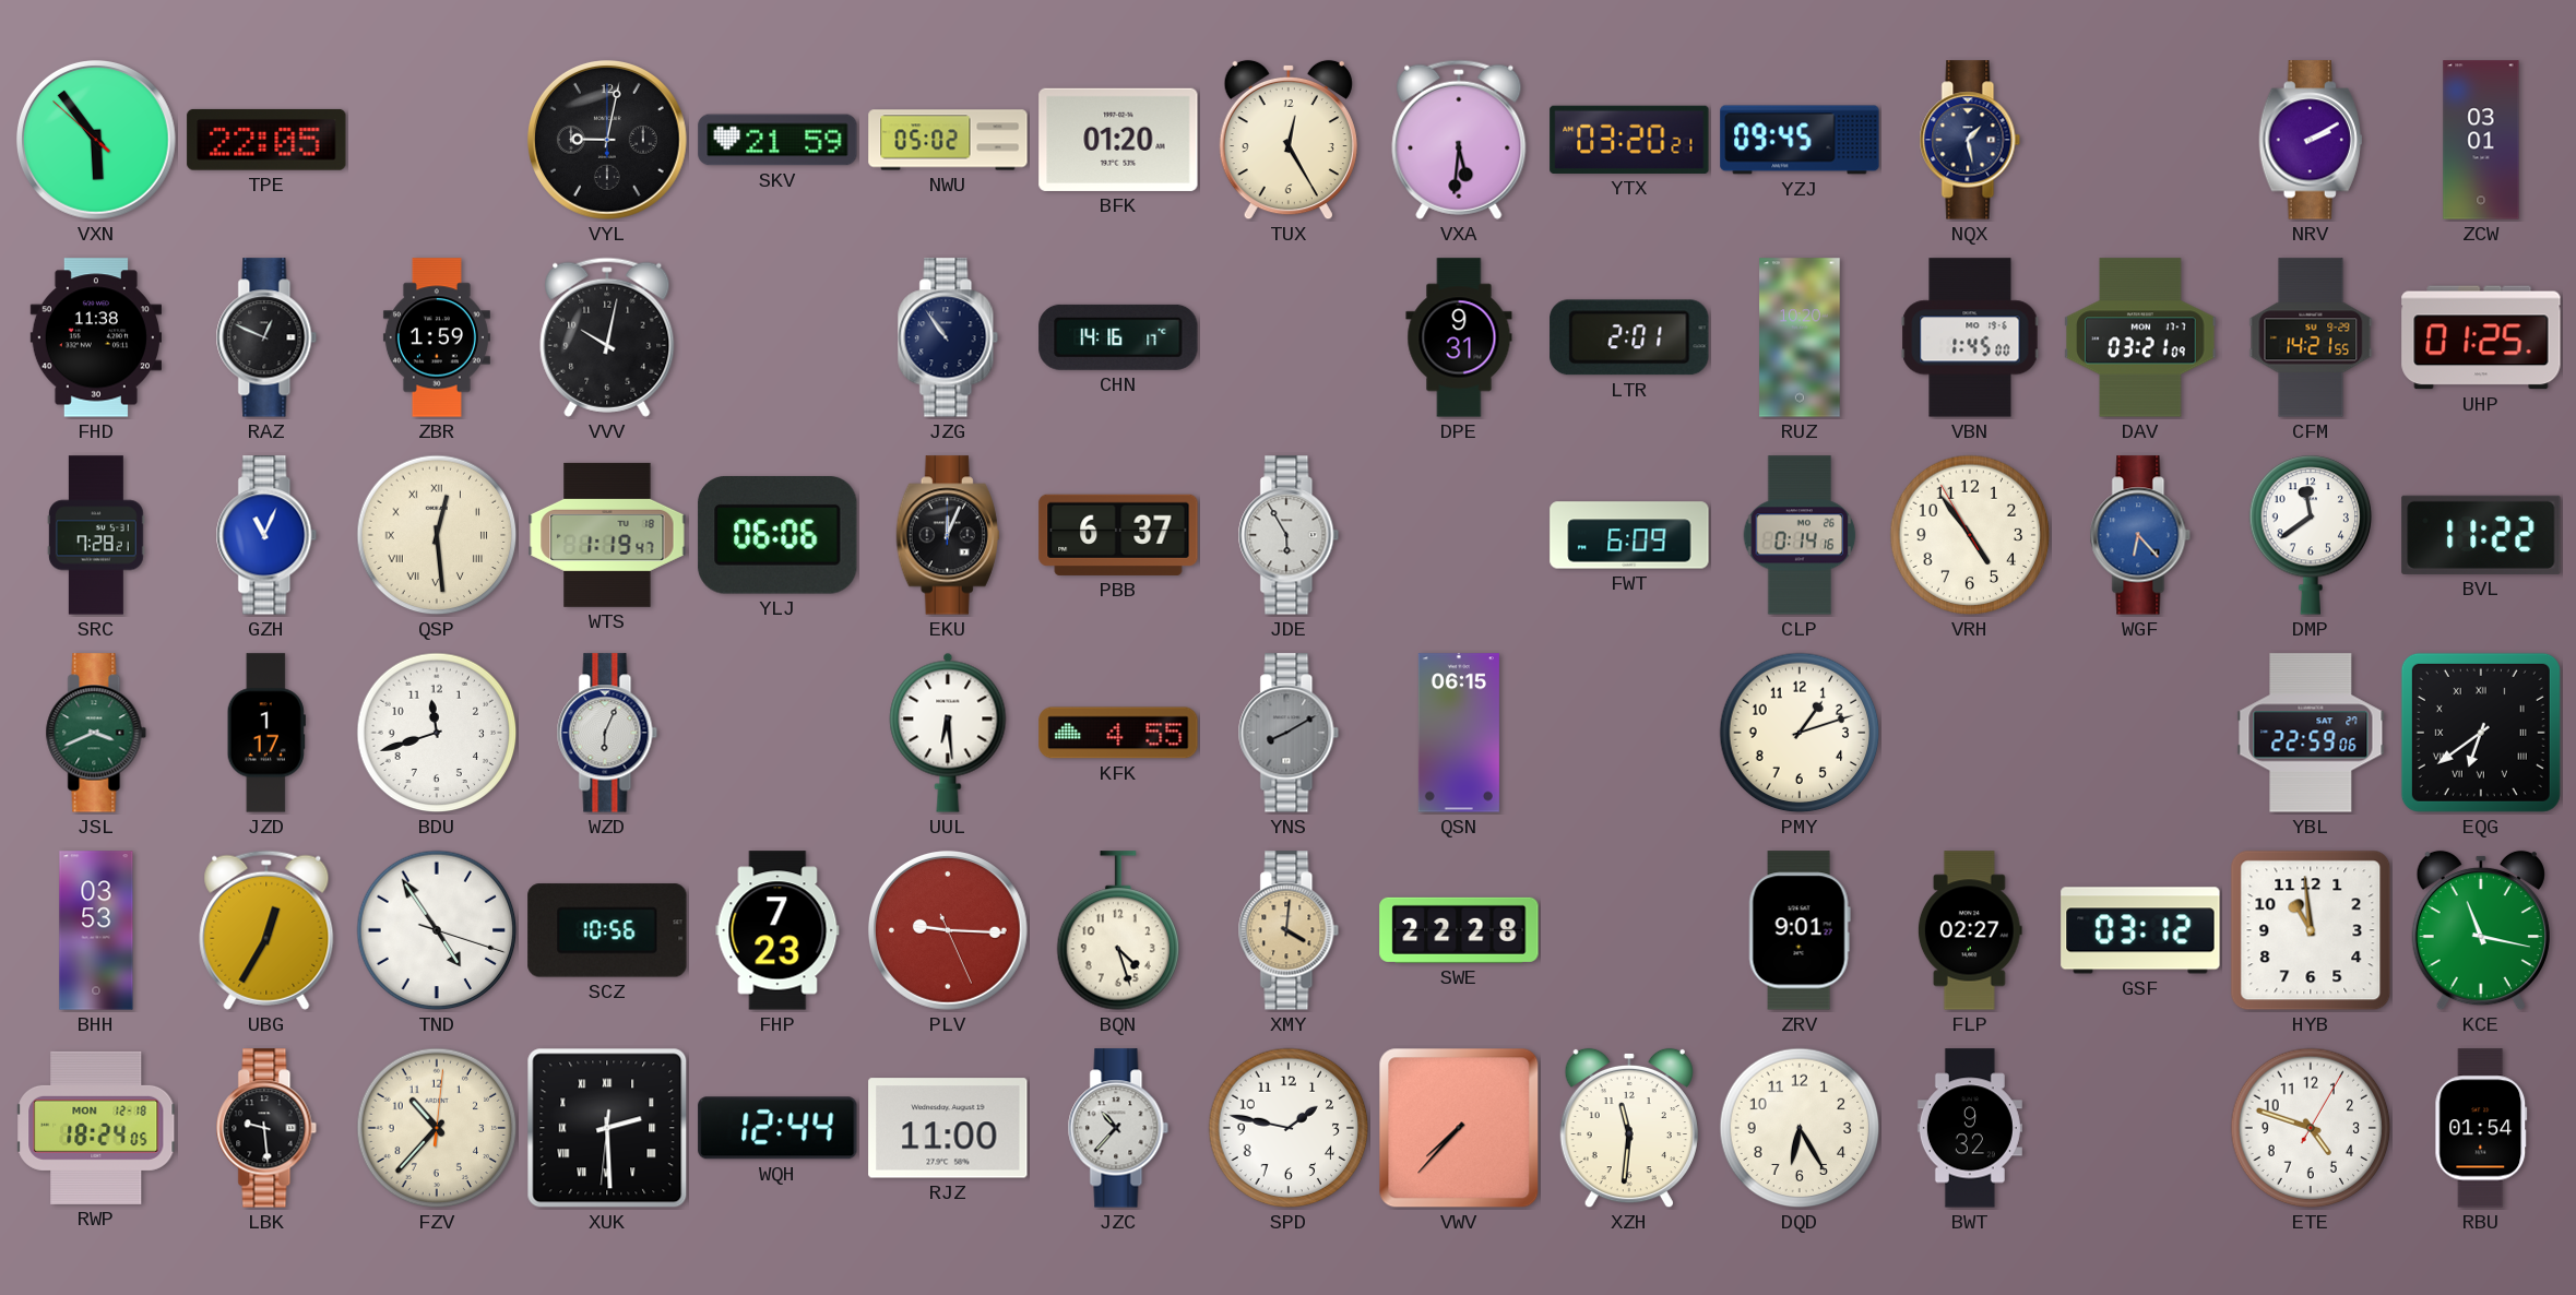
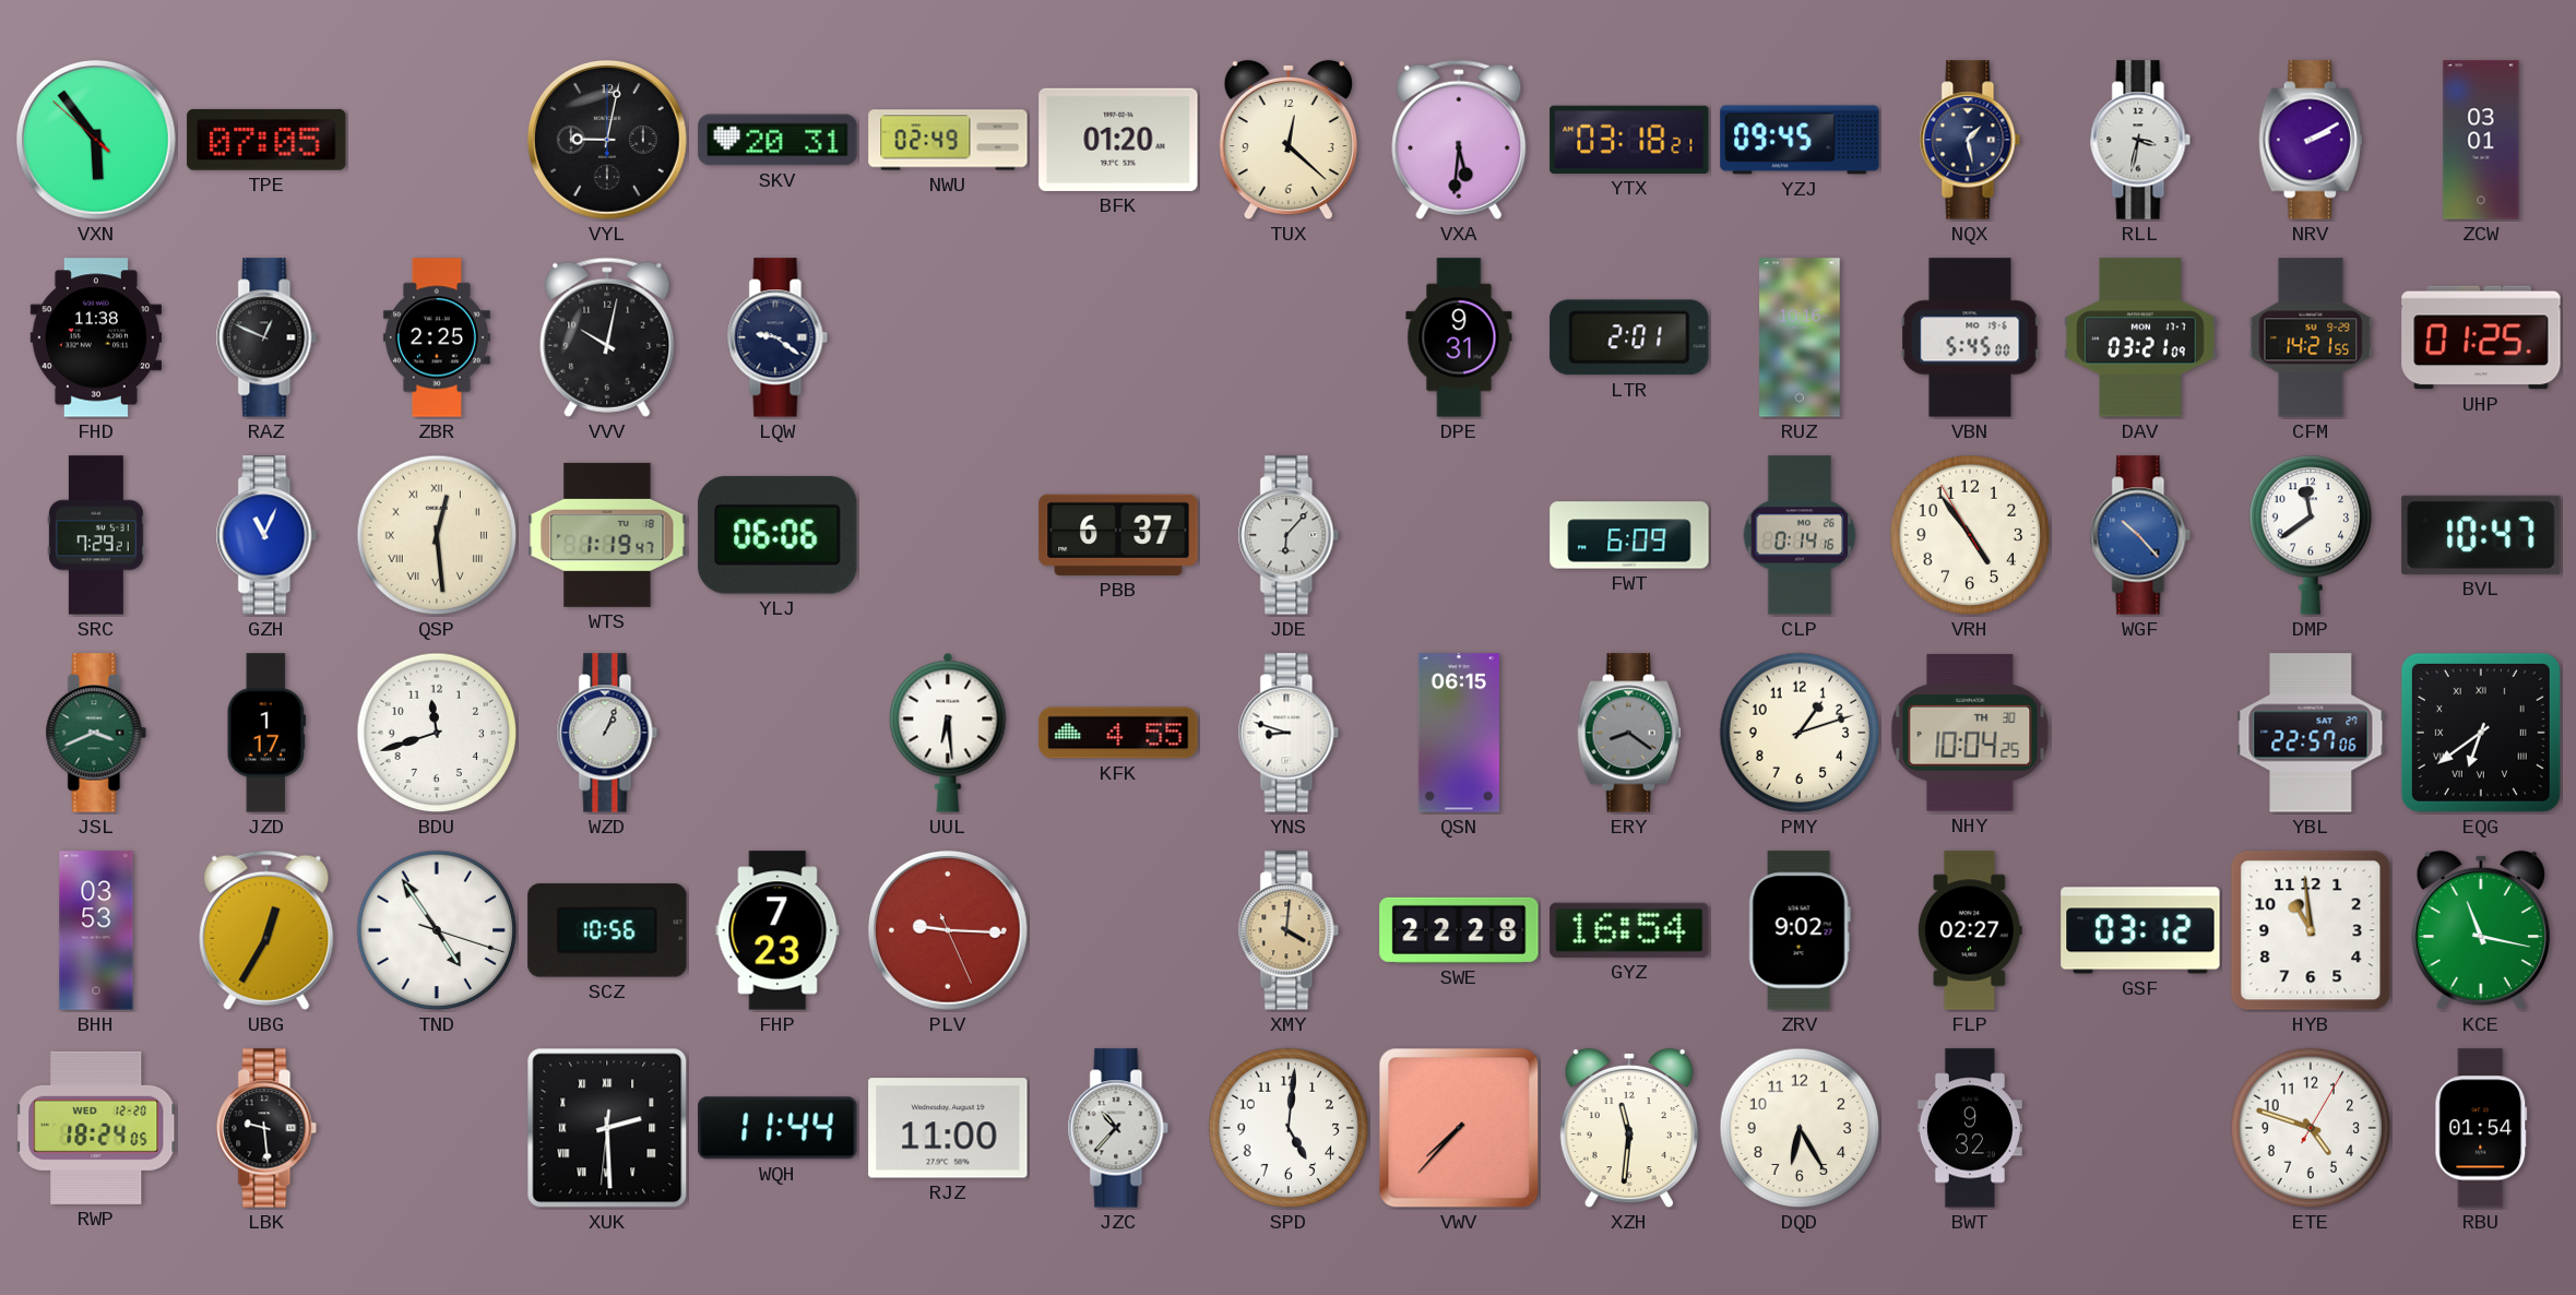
TPE: 22:05 -> 07:05 (266, 140)
SKV: 21:59 -> 20:31 (777, 140)
NWU: 05:02 -> 02:49 (948, 140)
TUX: 12:25 -> 12:22 (1289, 140)
YTX: 03:20 -> 03:18 (1629, 140)
RLL: none -> 3:32 (2140, 140)
ZBR: 1:59 -> 2:25 (437, 337)
LQW: none -> 9:21 (777, 337)
JZG: 10:54 -> none (948, 337)
CHN: 14:16 -> none (1118, 337)
RUZ: 10:20 -> 10:16 (1800, 337)
VBN: 1:45 -> 5:45 (1970, 337)
SRC: 7:28 -> 7:29 (96, 535)
EKU: 12:04 -> none (948, 535)
JDE: 5:55 -> 6:07 (1289, 535)
WGF: 6:23 -> 10:23 (2140, 535)
BVL: 11:22 -> 10:47 (2481, 535)
WZD: 6:04 -> 1:04 (607, 733)
YNS: 8:10 -> 8:48 (1289, 733)
YNS dial: grey -> white (1289, 733)
ERY: none -> 8:21 (1629, 733)
NHY: none -> 10:04 (1970, 734)
YBL: 22:59 -> 22:57 (2311, 733)
BQN: 4:27 -> none (1118, 930)
GYZ: none -> 16:54 (1629, 930)
ZRV: 9:01 -> 9:02 (1800, 930)
RWP date: MON 12-18 -> WED 12-20 (97, 1128)
FZV: 10:37 -> none (437, 1128)
WQH: 12:44 -> 11:44 (777, 1128)
SPD: 1:47 -> 5:01 (1289, 1128)
